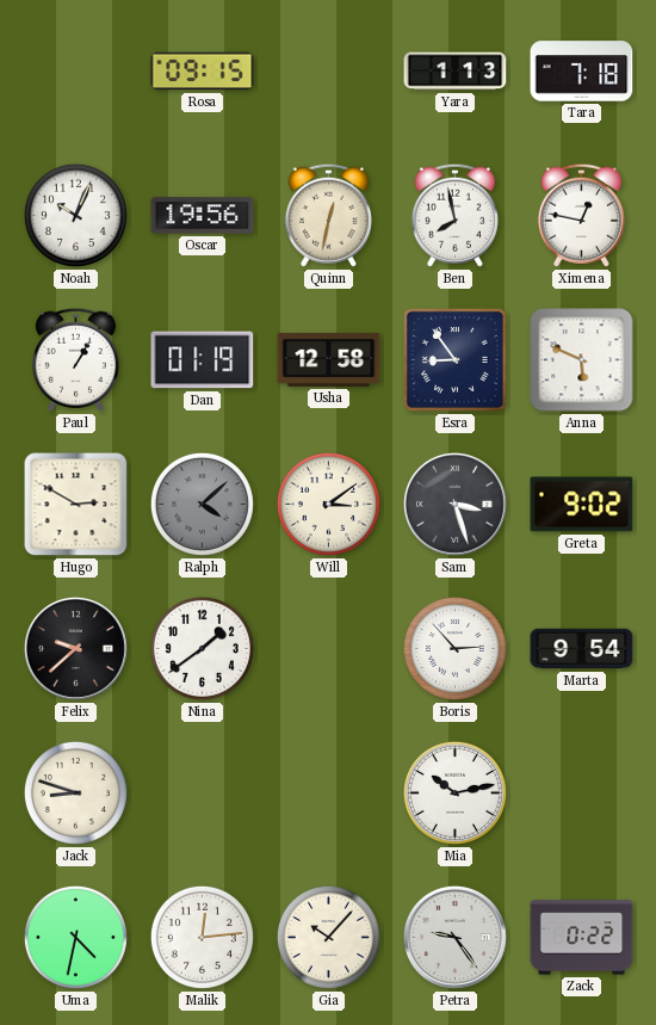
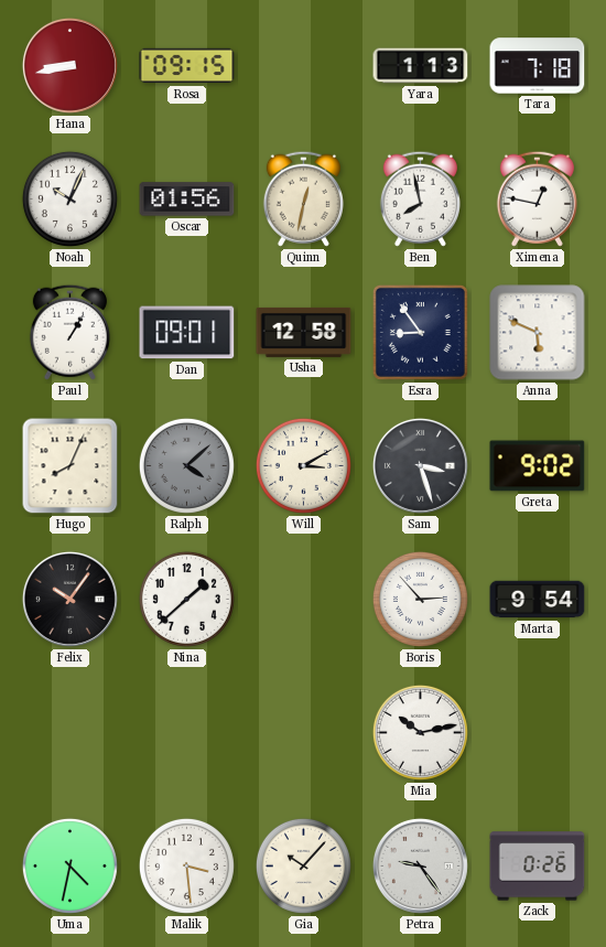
Hana: none -> 8:43 (69, 65)
Oscar: 19:56 -> 01:56 (187, 200)
Dan: 01:19 -> 09:01 (187, 333)
Hugo: 2:50 -> 8:04 (71, 466)
Will: 3:09 -> 3:10 (303, 465)
Felix: 9:38 -> 10:06 (69, 599)
Nina: 1:39 -> 1:38 (186, 599)
Jack: 8:48 -> none (75, 792)
Malik: 12:14 -> 3:29 (186, 865)
Zack: 0:22 -> 0:26 (538, 867)
